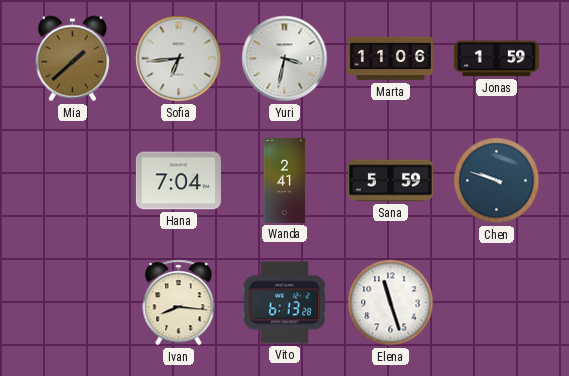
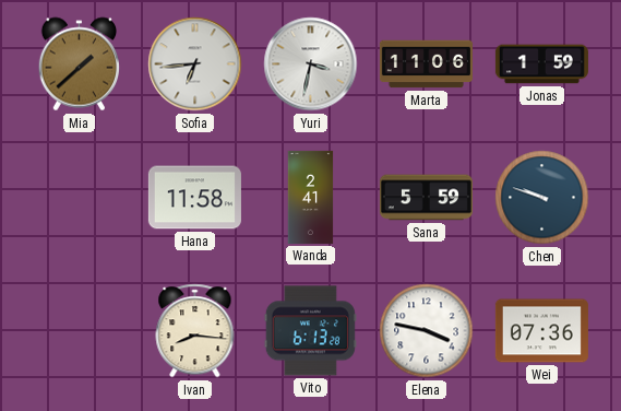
Hana: 7:04 -> 11:58 (194, 198)
Elena: 11:27 -> 3:47 (427, 331)
Wei: none -> 07:36 (541, 331)
